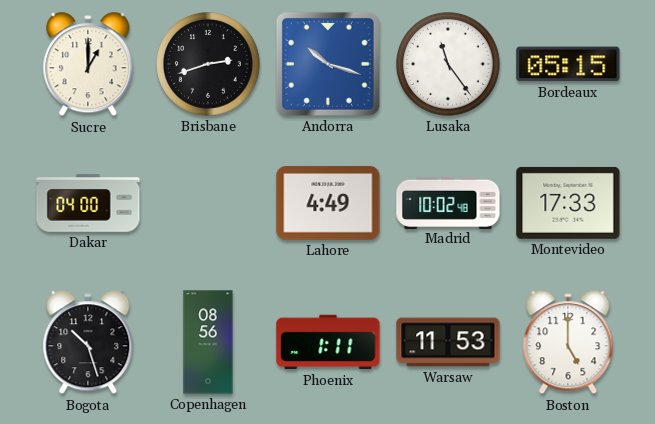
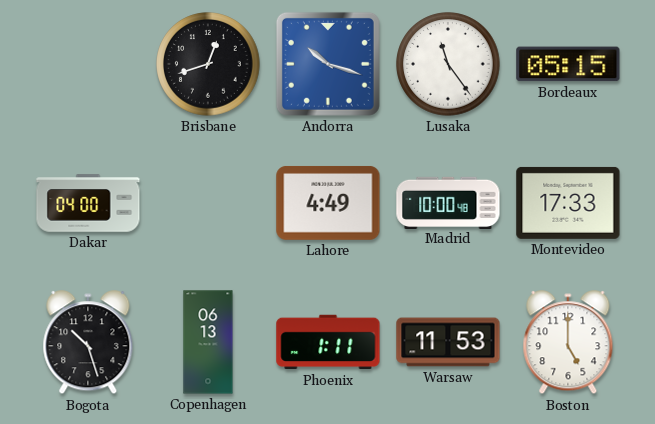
Sucre: 1:00 -> none (88, 65)
Brisbane: 2:42 -> 12:42 (208, 64)
Madrid: 10:02 -> 10:00 (448, 202)
Copenhagen: 08:56 -> 06:13 (208, 342)
